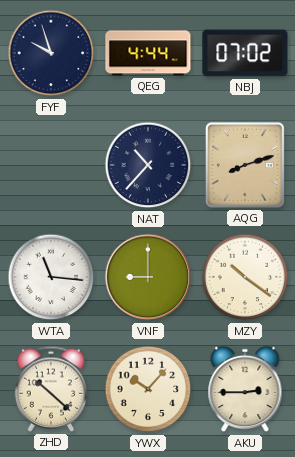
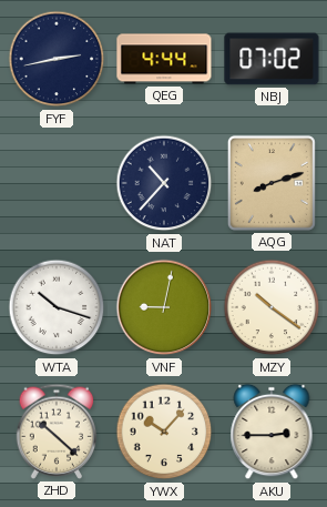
FYF: 9:57 -> 2:43 (57, 59)
WTA: 11:16 -> 10:18 (57, 307)
VNF: 9:00 -> 9:02 (164, 307)
